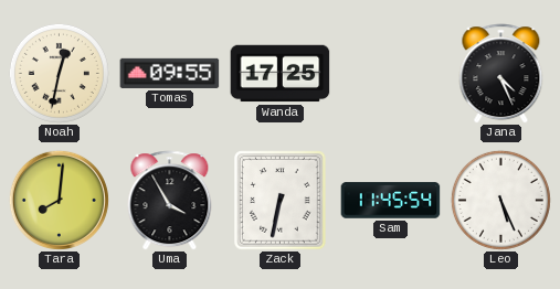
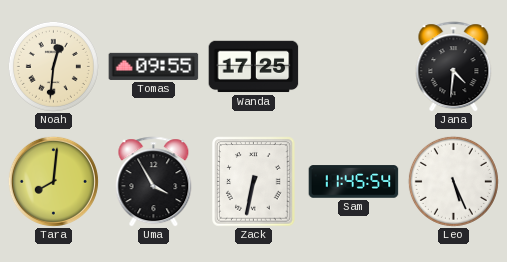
Noah: 12:32 -> 12:31 (53, 66)
Jana: 4:26 -> 4:31 (454, 67)
